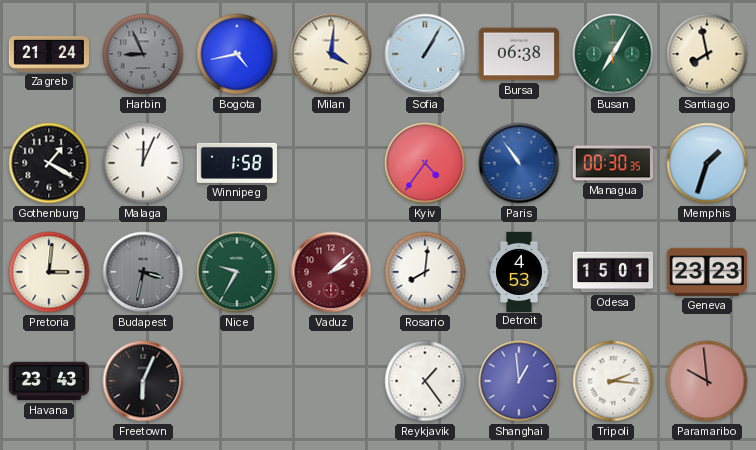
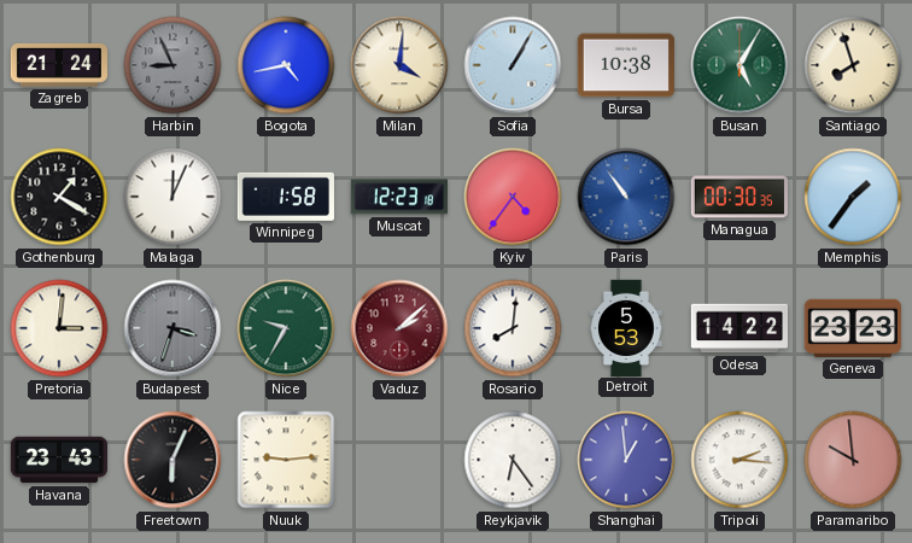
Bursa: 06:38 -> 10:38 (626, 65)
Busan: 7:05 -> 5:05 (739, 65)
Santiago: 7:58 -> 7:57 (853, 65)
Muscat: none -> 12:23 (399, 197)
Memphis: 1:33 -> 1:36 (853, 197)
Budapest: 3:32 -> 3:33 (173, 328)
Detroit: 4:53 -> 5:53 (626, 327)
Odesa: 15:01 -> 14:22 (738, 328)
Nuuk: none -> 9:14 (286, 460)
Reykjavik: 1:24 -> 6:24 (513, 460)
